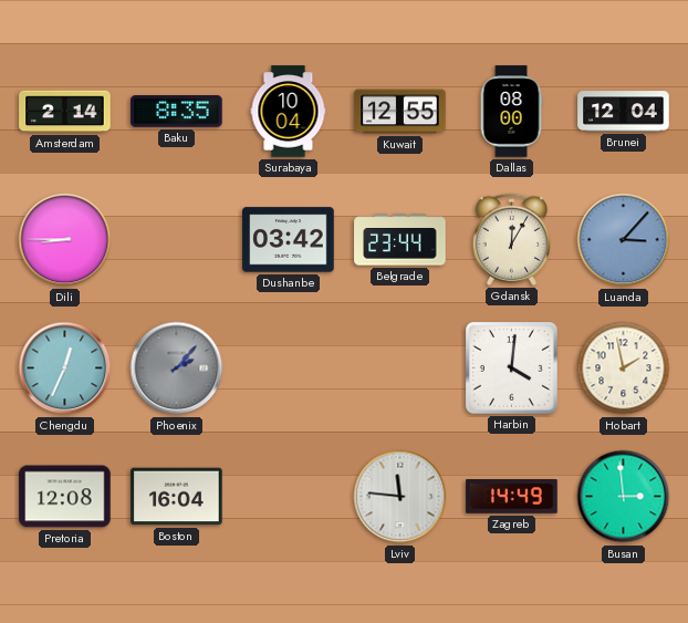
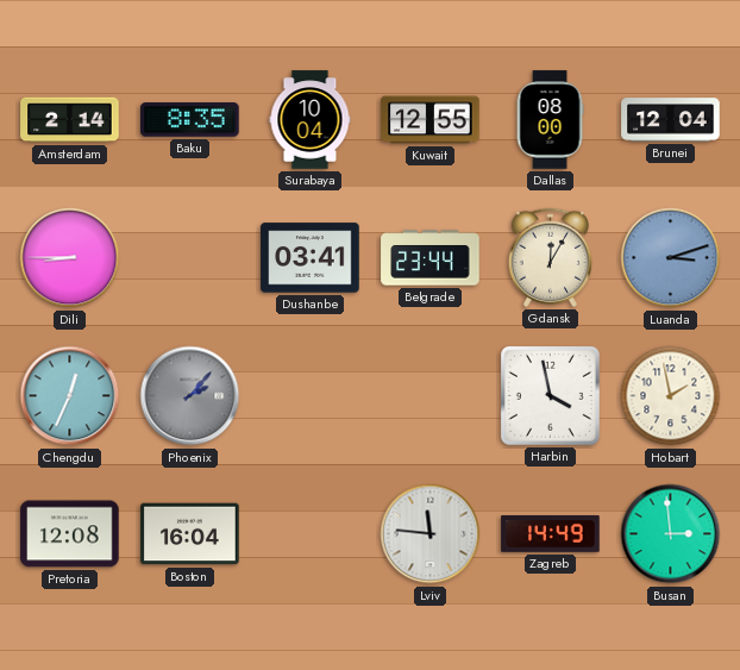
Dushanbe: 03:42 -> 03:41 (311, 258)
Luanda: 3:07 -> 3:12 (671, 258)
Harbin: 4:01 -> 3:58 (550, 395)
